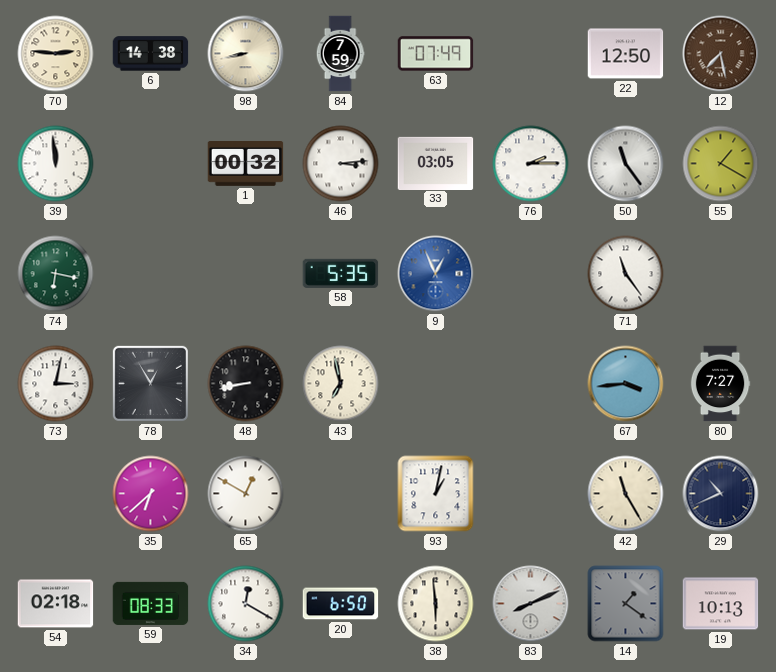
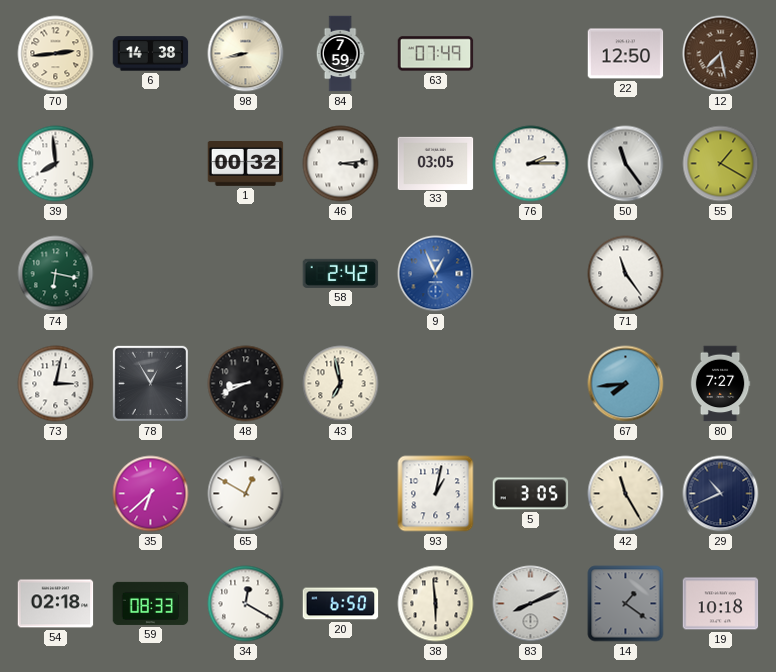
70: 2:46 -> 2:44 (56, 54)
39: 11:59 -> 7:59 (56, 164)
58: 5:35 -> 2:42 (341, 273)
48: 8:43 -> 8:41 (246, 384)
67: 3:44 -> 7:44 (626, 384)
5: none -> 3:05 (531, 494)
19: 10:13 -> 10:18 (721, 604)
